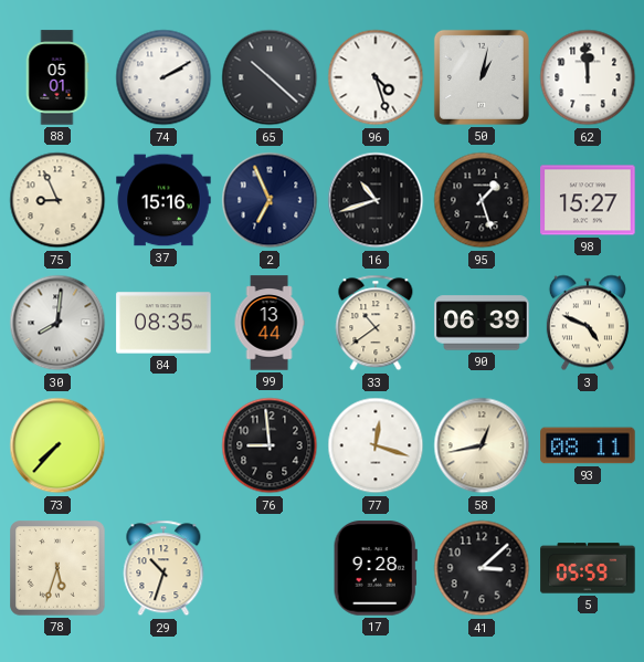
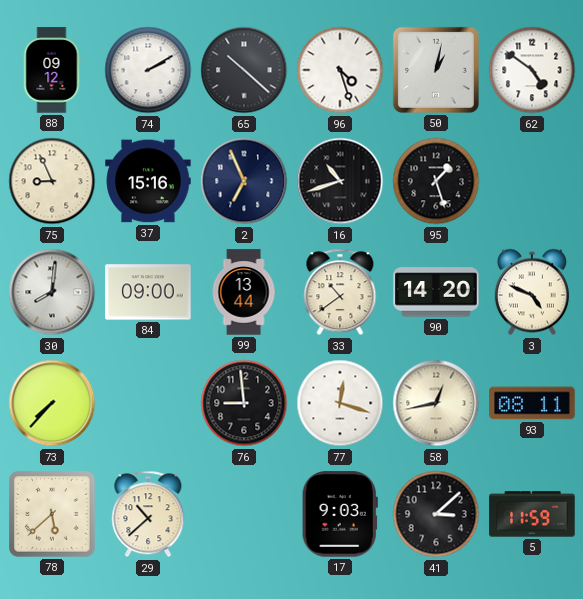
88: 05:01 -> 09:12 (52, 70)
62: 11:59 -> 4:51 (532, 70)
98: 15:27 -> none (588, 200)
84: 08:35 -> 09:00 (148, 292)
90: 06:39 -> 14:20 (436, 292)
78: 5:33 -> 5:38 (52, 514)
29: 10:33 -> 10:38 (148, 514)
17: 9:28 -> 9:03 (340, 514)
5: 05:59 -> 11:59 (532, 514)
